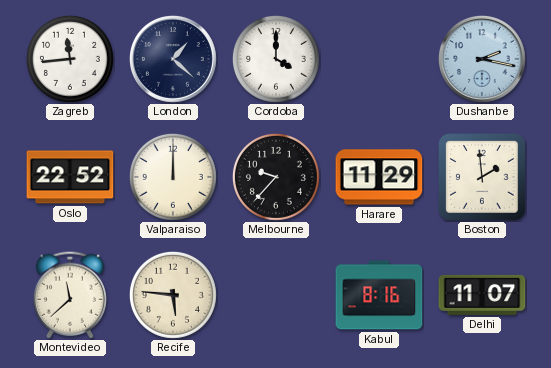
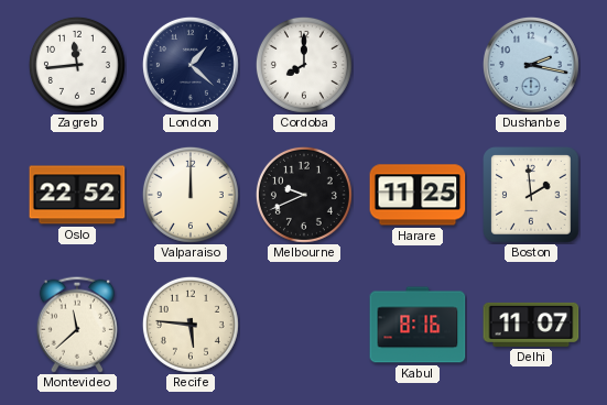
Cordoba: 4:00 -> 8:00 (304, 65)
Melbourne: 9:37 -> 9:41 (304, 195)
Harare: 11:29 -> 11:25 (418, 195)
